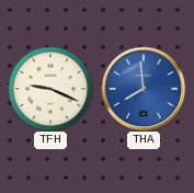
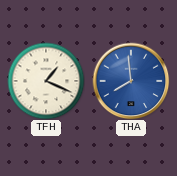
TFH: 9:19 -> 1:19 (46, 81)
